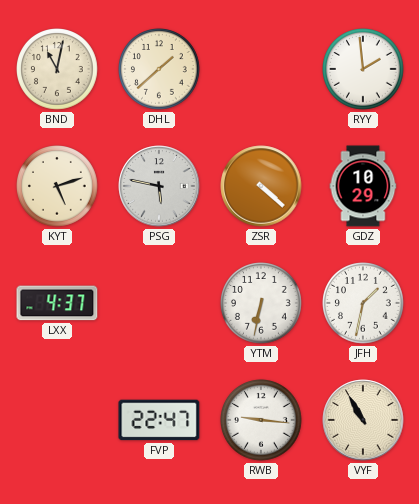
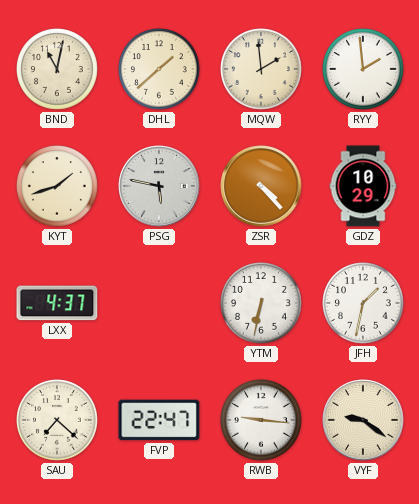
MQW: none -> 1:59 (262, 70)
KYT: 5:12 -> 1:42 (58, 187)
ZSR: 4:22 -> 4:23 (261, 186)
SAU: none -> 7:22 (58, 421)
VYF: 10:55 -> 9:21 (363, 420)
